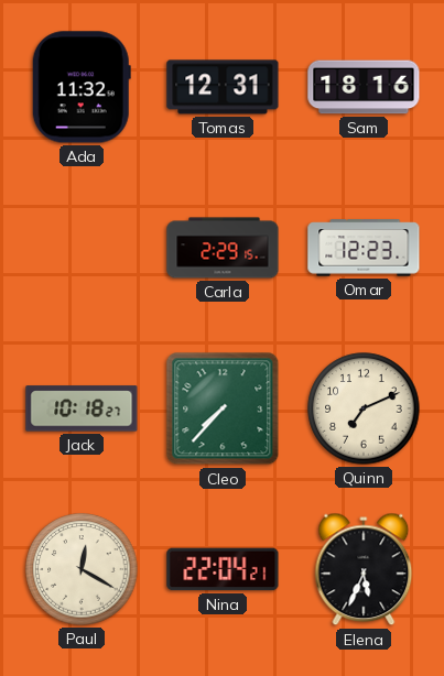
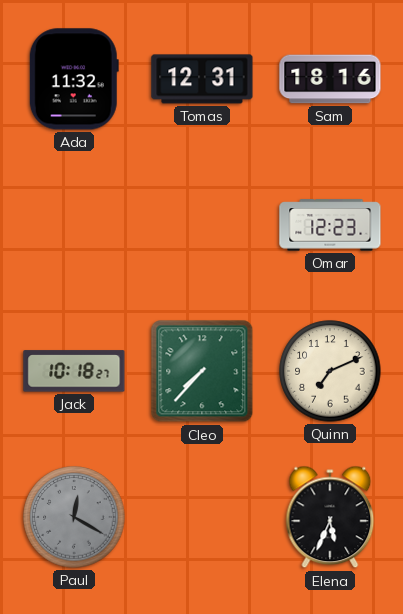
Carla: 2:29 -> none (223, 248)
Paul dial: cream -> grey (74, 517)
Nina: 22:04 -> none (223, 569)
